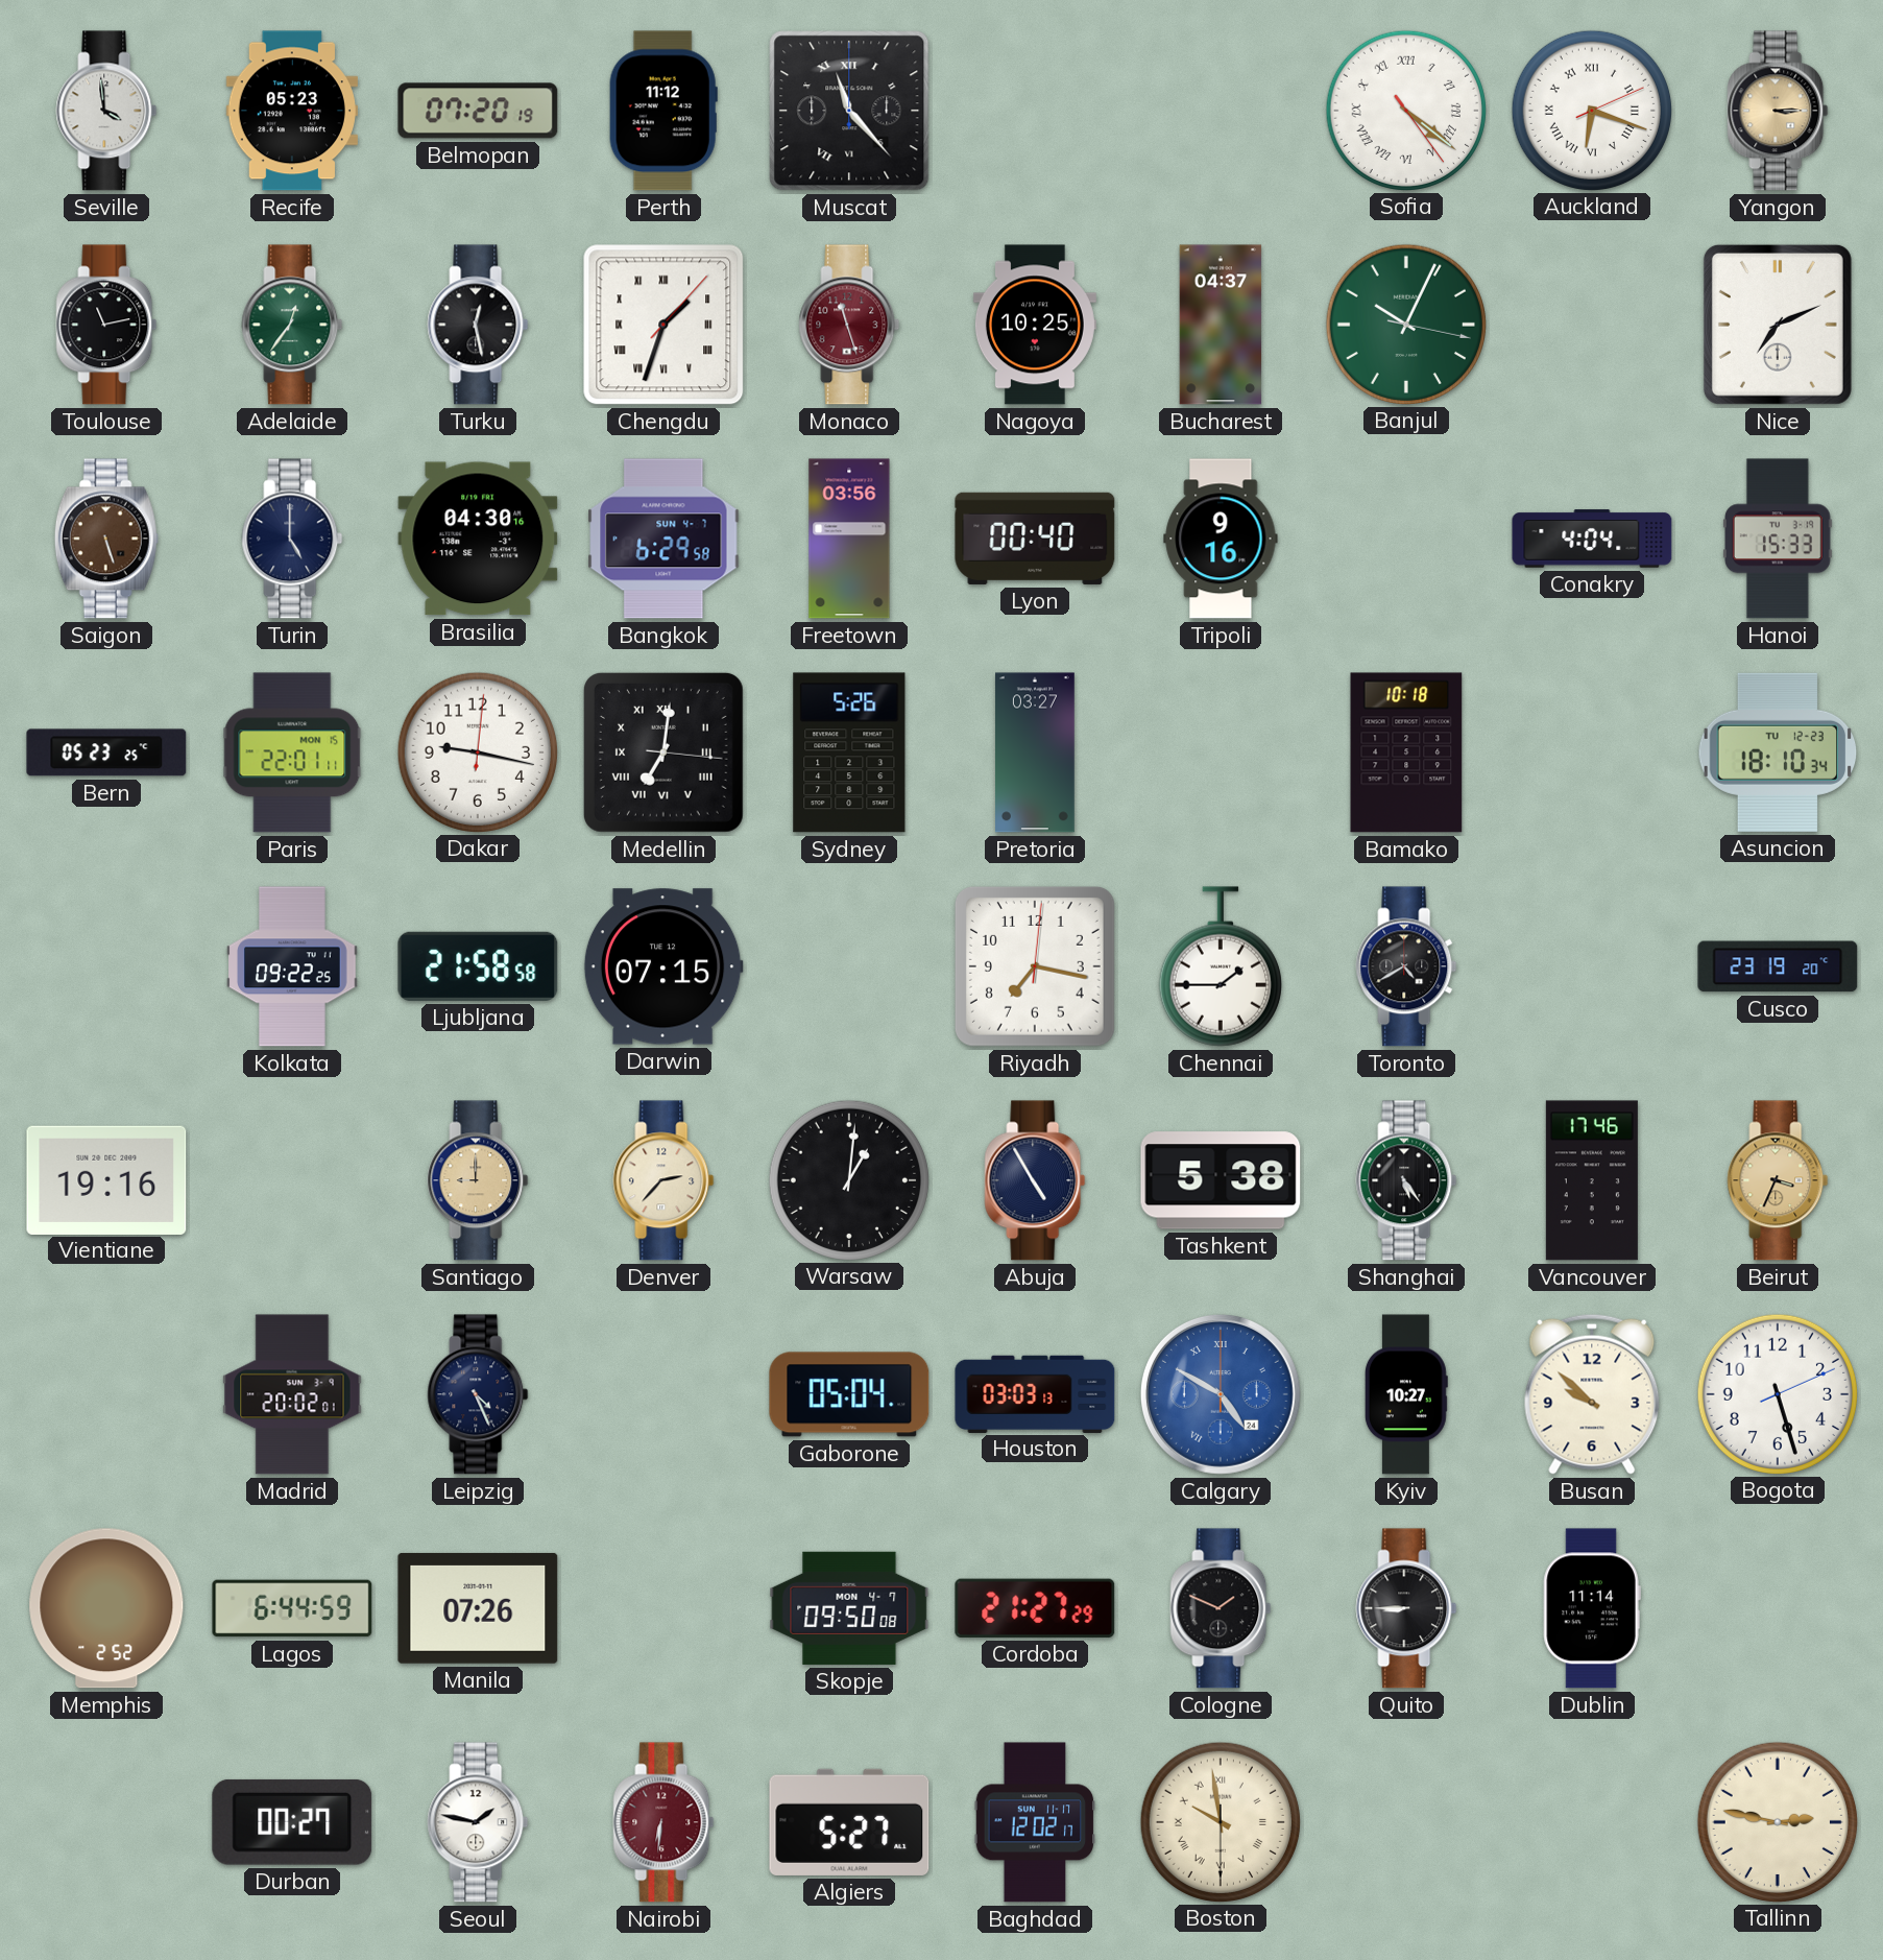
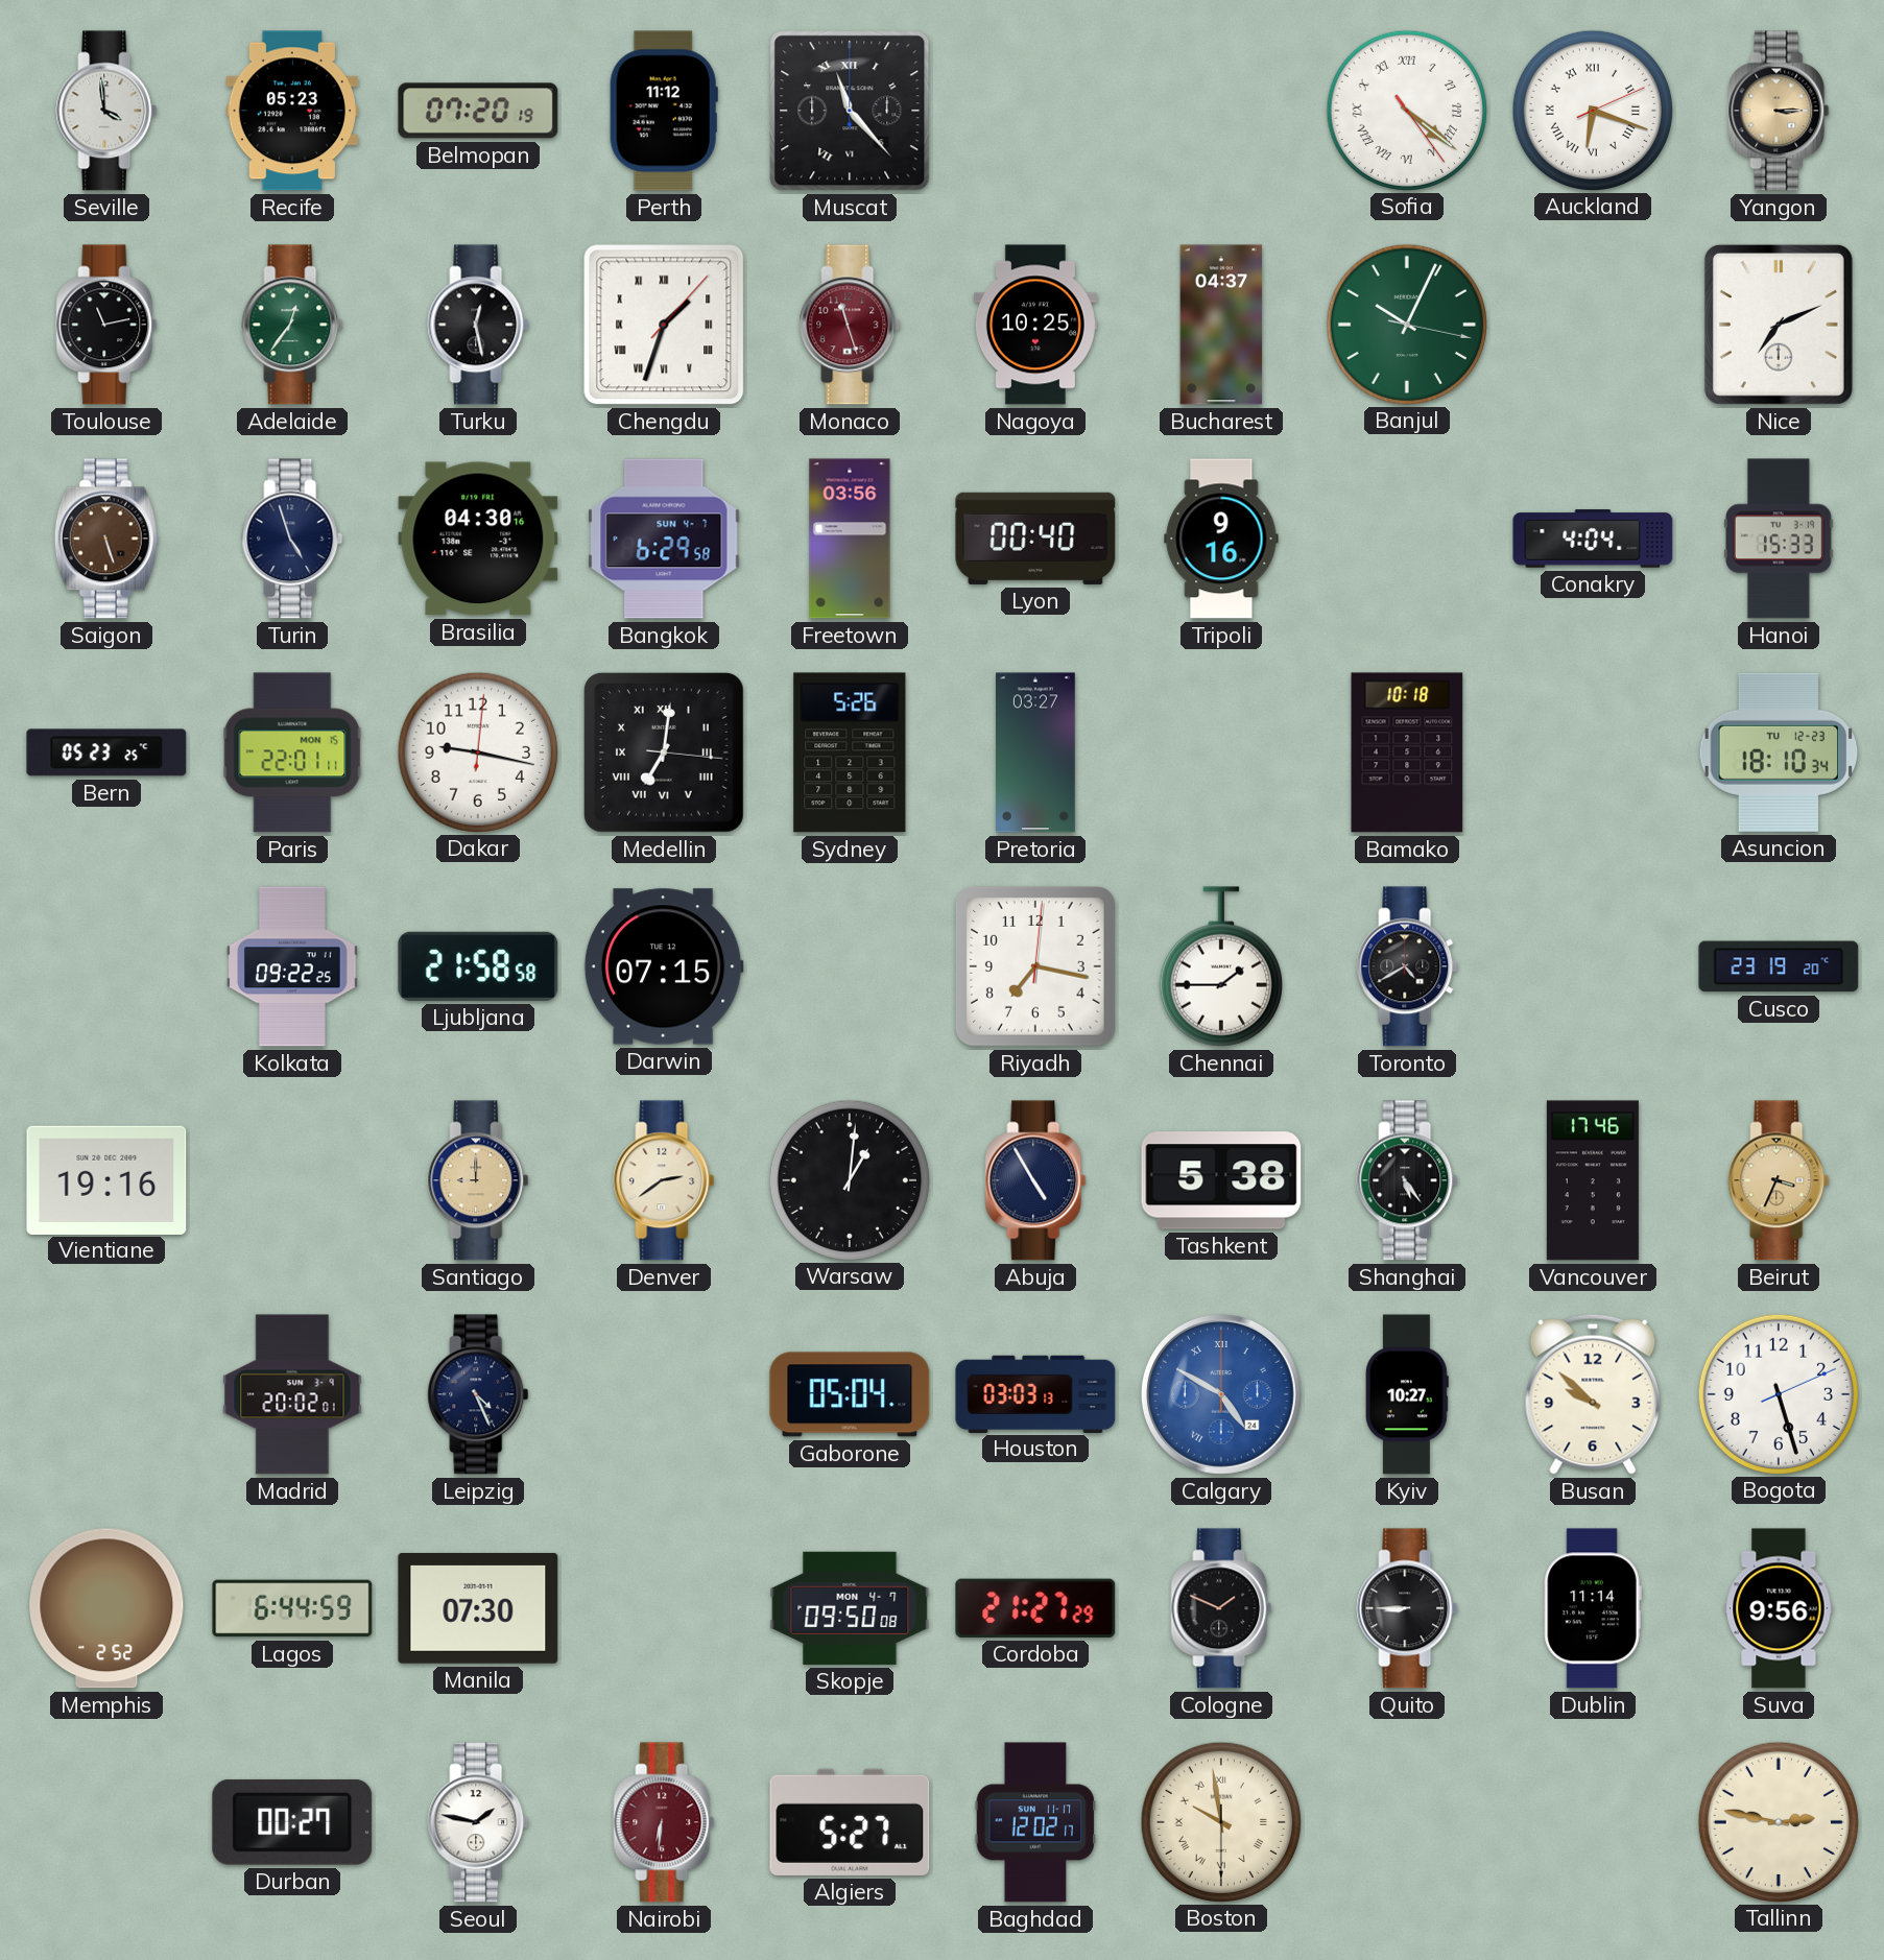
Turin: 5:00 -> 4:57 (292, 539)
Denver: 2:37 -> 2:39 (664, 1180)
Manila: 07:26 -> 07:30 (478, 1608)
Suva: none -> 9:56 (1779, 1608)
